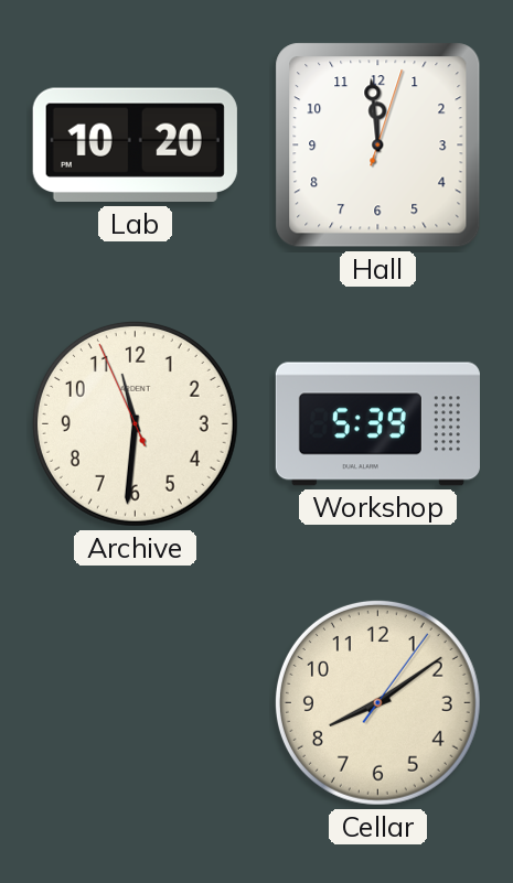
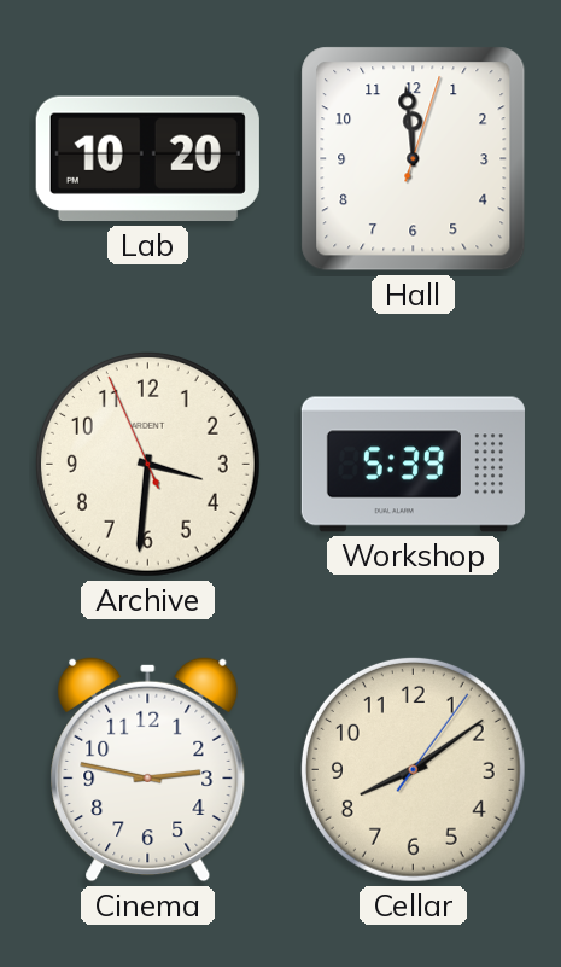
Archive: 11:30 -> 3:30 (147, 464)
Cinema: none -> 2:47 (148, 769)
